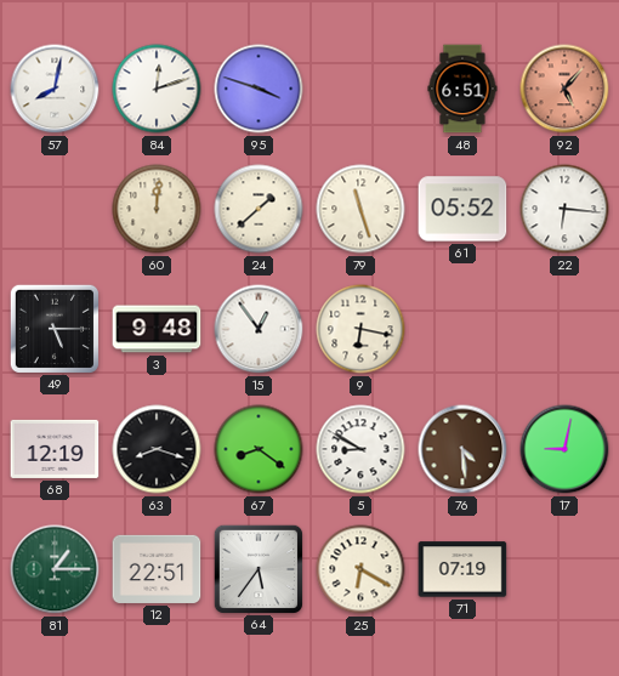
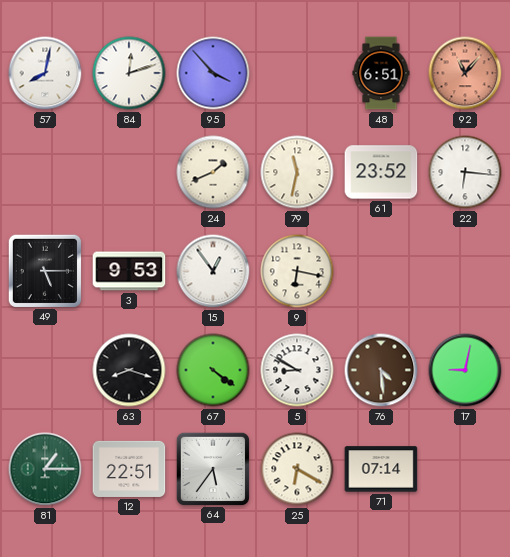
95: 3:48 -> 3:53 (213, 73)
92: 5:07 -> 11:07 (465, 73)
60: 12:01 -> none (157, 209)
24: 1:38 -> 1:41 (213, 172)
79: 11:27 -> 11:32 (297, 172)
61: 05:52 -> 23:52 (381, 172)
3: 9:48 -> 9:53 (129, 271)
68: 12:19 -> none (55, 449)
67: 8:21 -> 4:21 (213, 370)
71: 07:19 -> 07:14 (381, 469)
